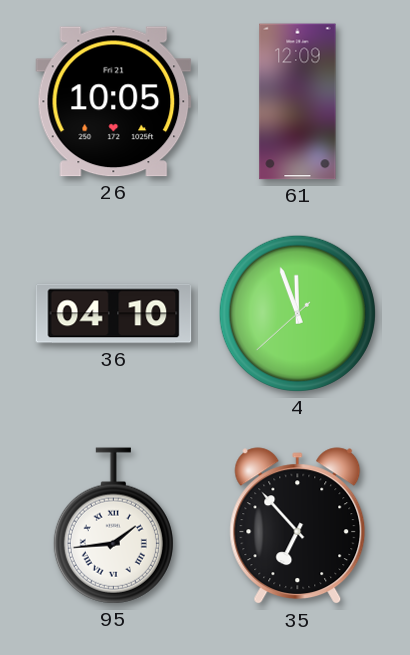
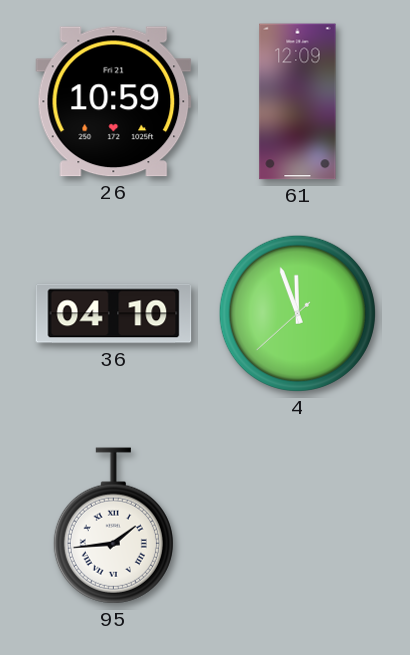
26: 10:05 -> 10:59 (114, 102)
35: 6:53 -> none (298, 526)
